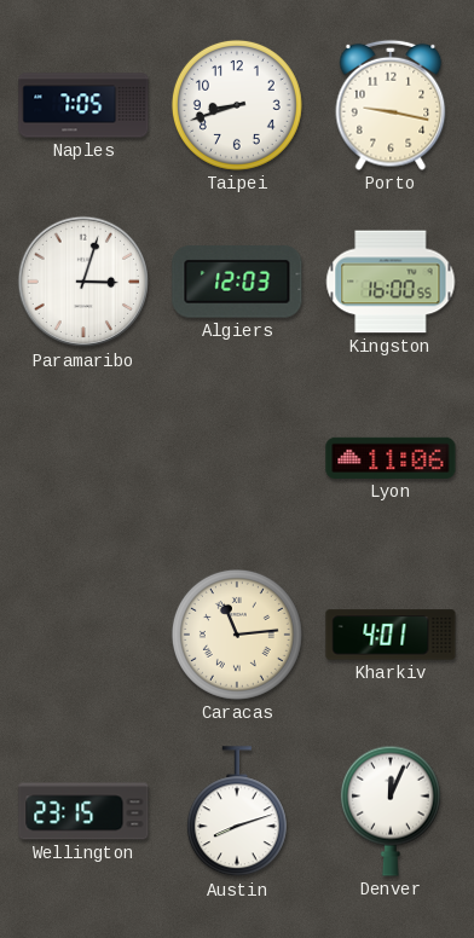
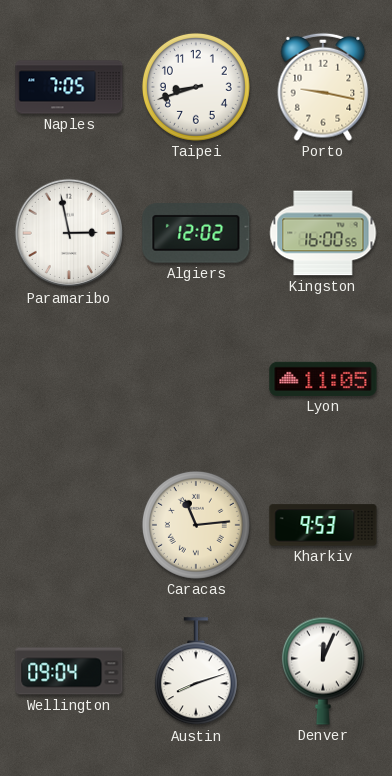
Paramaribo: 3:03 -> 2:58 (69, 233)
Algiers: 12:03 -> 12:02 (196, 233)
Lyon: 11:06 -> 11:05 (323, 379)
Kharkiv: 4:01 -> 9:53 (323, 525)
Wellington: 23:15 -> 09:04 (69, 671)
